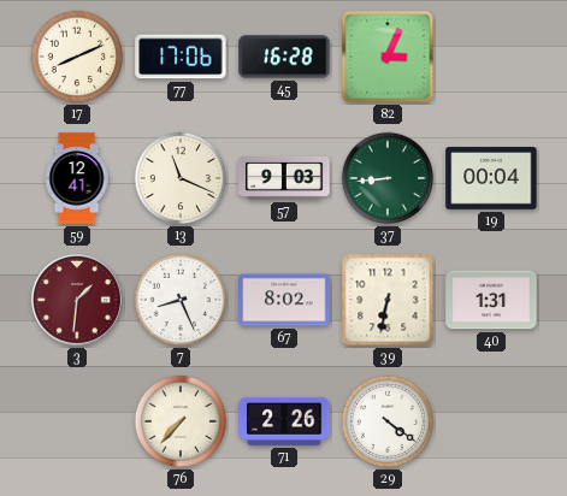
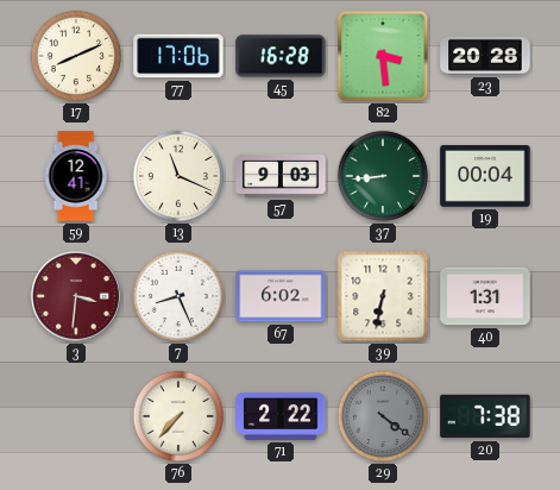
82: 3:04 -> 3:29 (383, 56)
23: none -> 20:28 (485, 56)
3: 1:31 -> 3:31 (76, 296)
67: 8:02 -> 6:02 (281, 296)
71: 2:26 -> 2:22 (281, 416)
29 dial: white -> grey (383, 416)
20: none -> 7:38 (485, 416)
